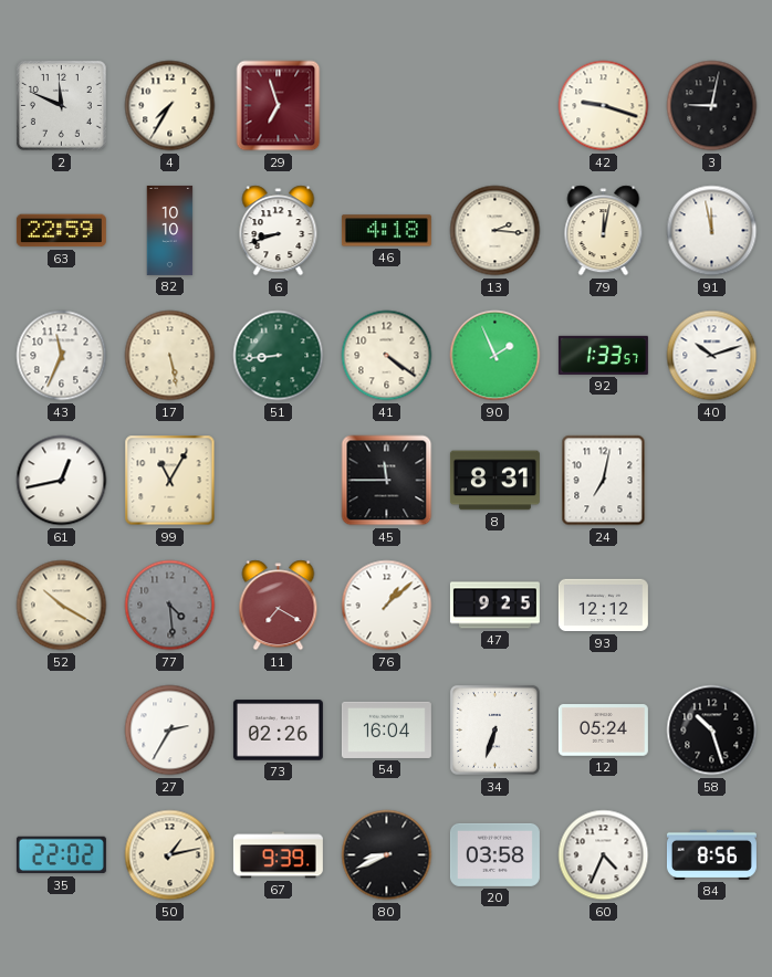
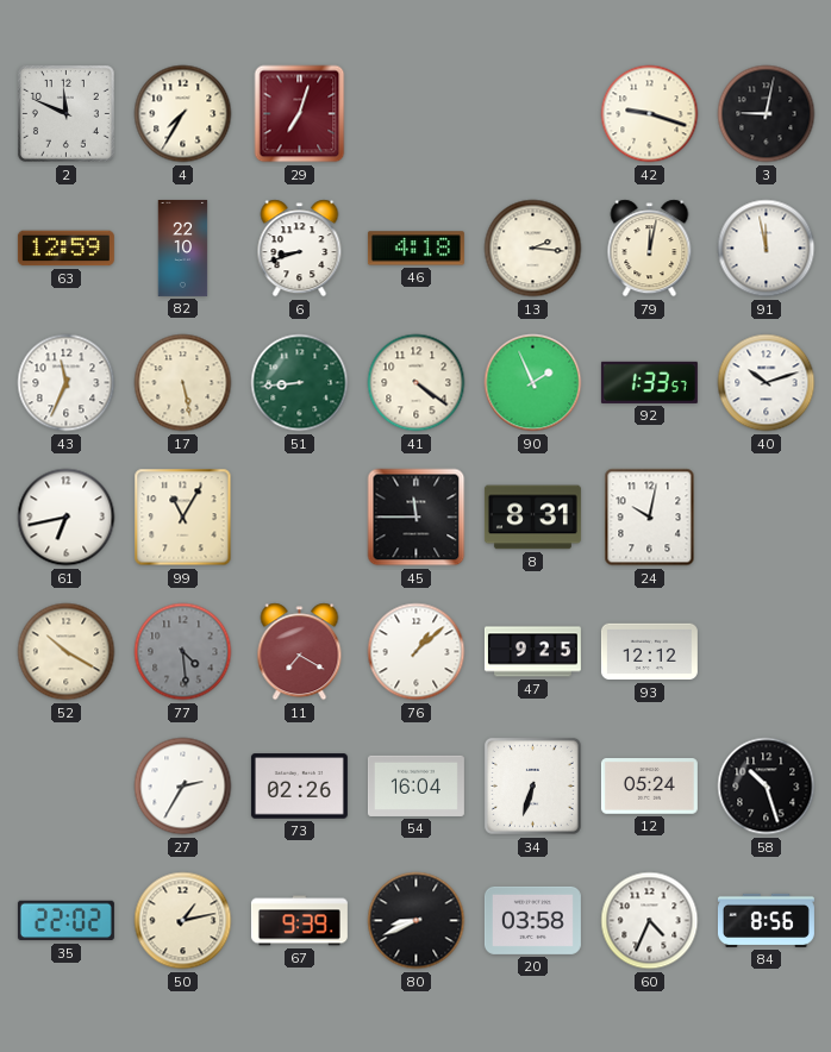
29: 6:57 -> 7:03 (300, 114)
63: 22:59 -> 12:59 (65, 249)
82: 10:10 -> 22:10 (183, 248)
61: 12:43 -> 6:43 (67, 518)
24: 7:02 -> 10:02 (650, 518)
